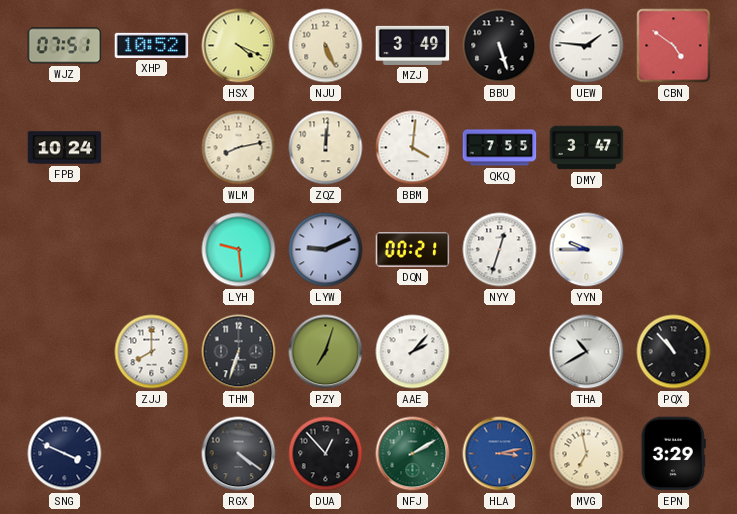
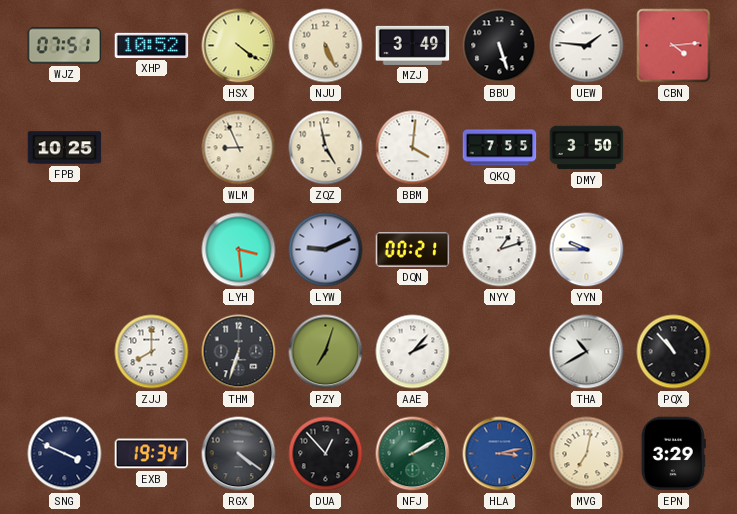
HSX: 4:19 -> 4:21 (239, 46)
CBN: 4:51 -> 4:14 (674, 46)
FPB: 10:24 -> 10:25 (65, 148)
WLM: 8:13 -> 8:56 (239, 148)
ZQZ: 12:01 -> 4:58 (326, 148)
DMY: 3:47 -> 3:50 (587, 148)
LYH: 9:29 -> 3:29 (239, 250)
NYY: 12:33 -> 1:12 (500, 250)
EXB: none -> 19:34 (152, 454)
MVG: 6:58 -> 7:02 (587, 454)
